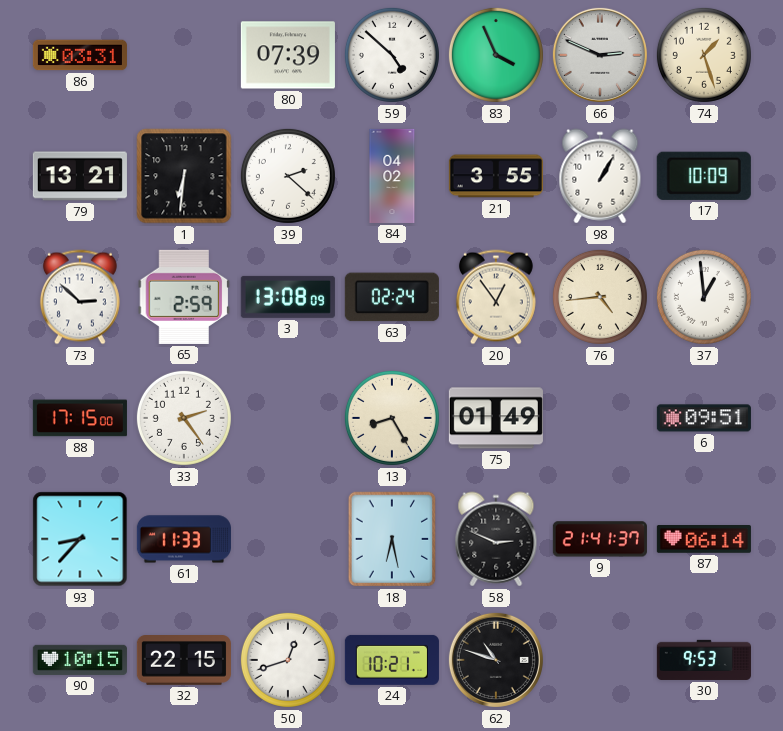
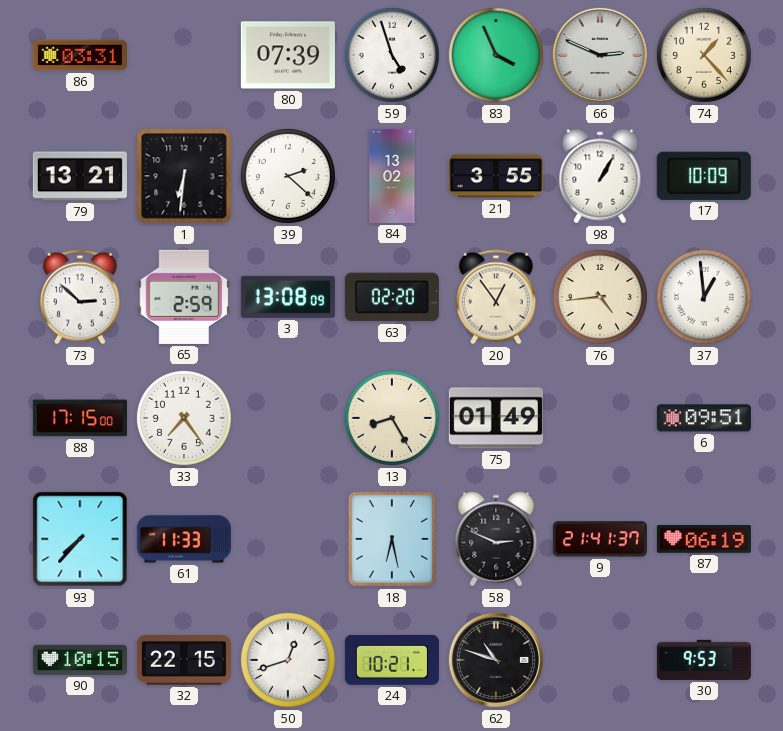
59: 4:52 -> 4:57 (392, 55)
74: 1:27 -> 1:23 (704, 55)
84: 04:02 -> 13:02 (392, 176)
63: 02:24 -> 02:20 (392, 297)
33: 2:24 -> 7:24 (184, 418)
93: 8:37 -> 7:37 (80, 539)
87: 06:14 -> 06:19 (704, 539)
